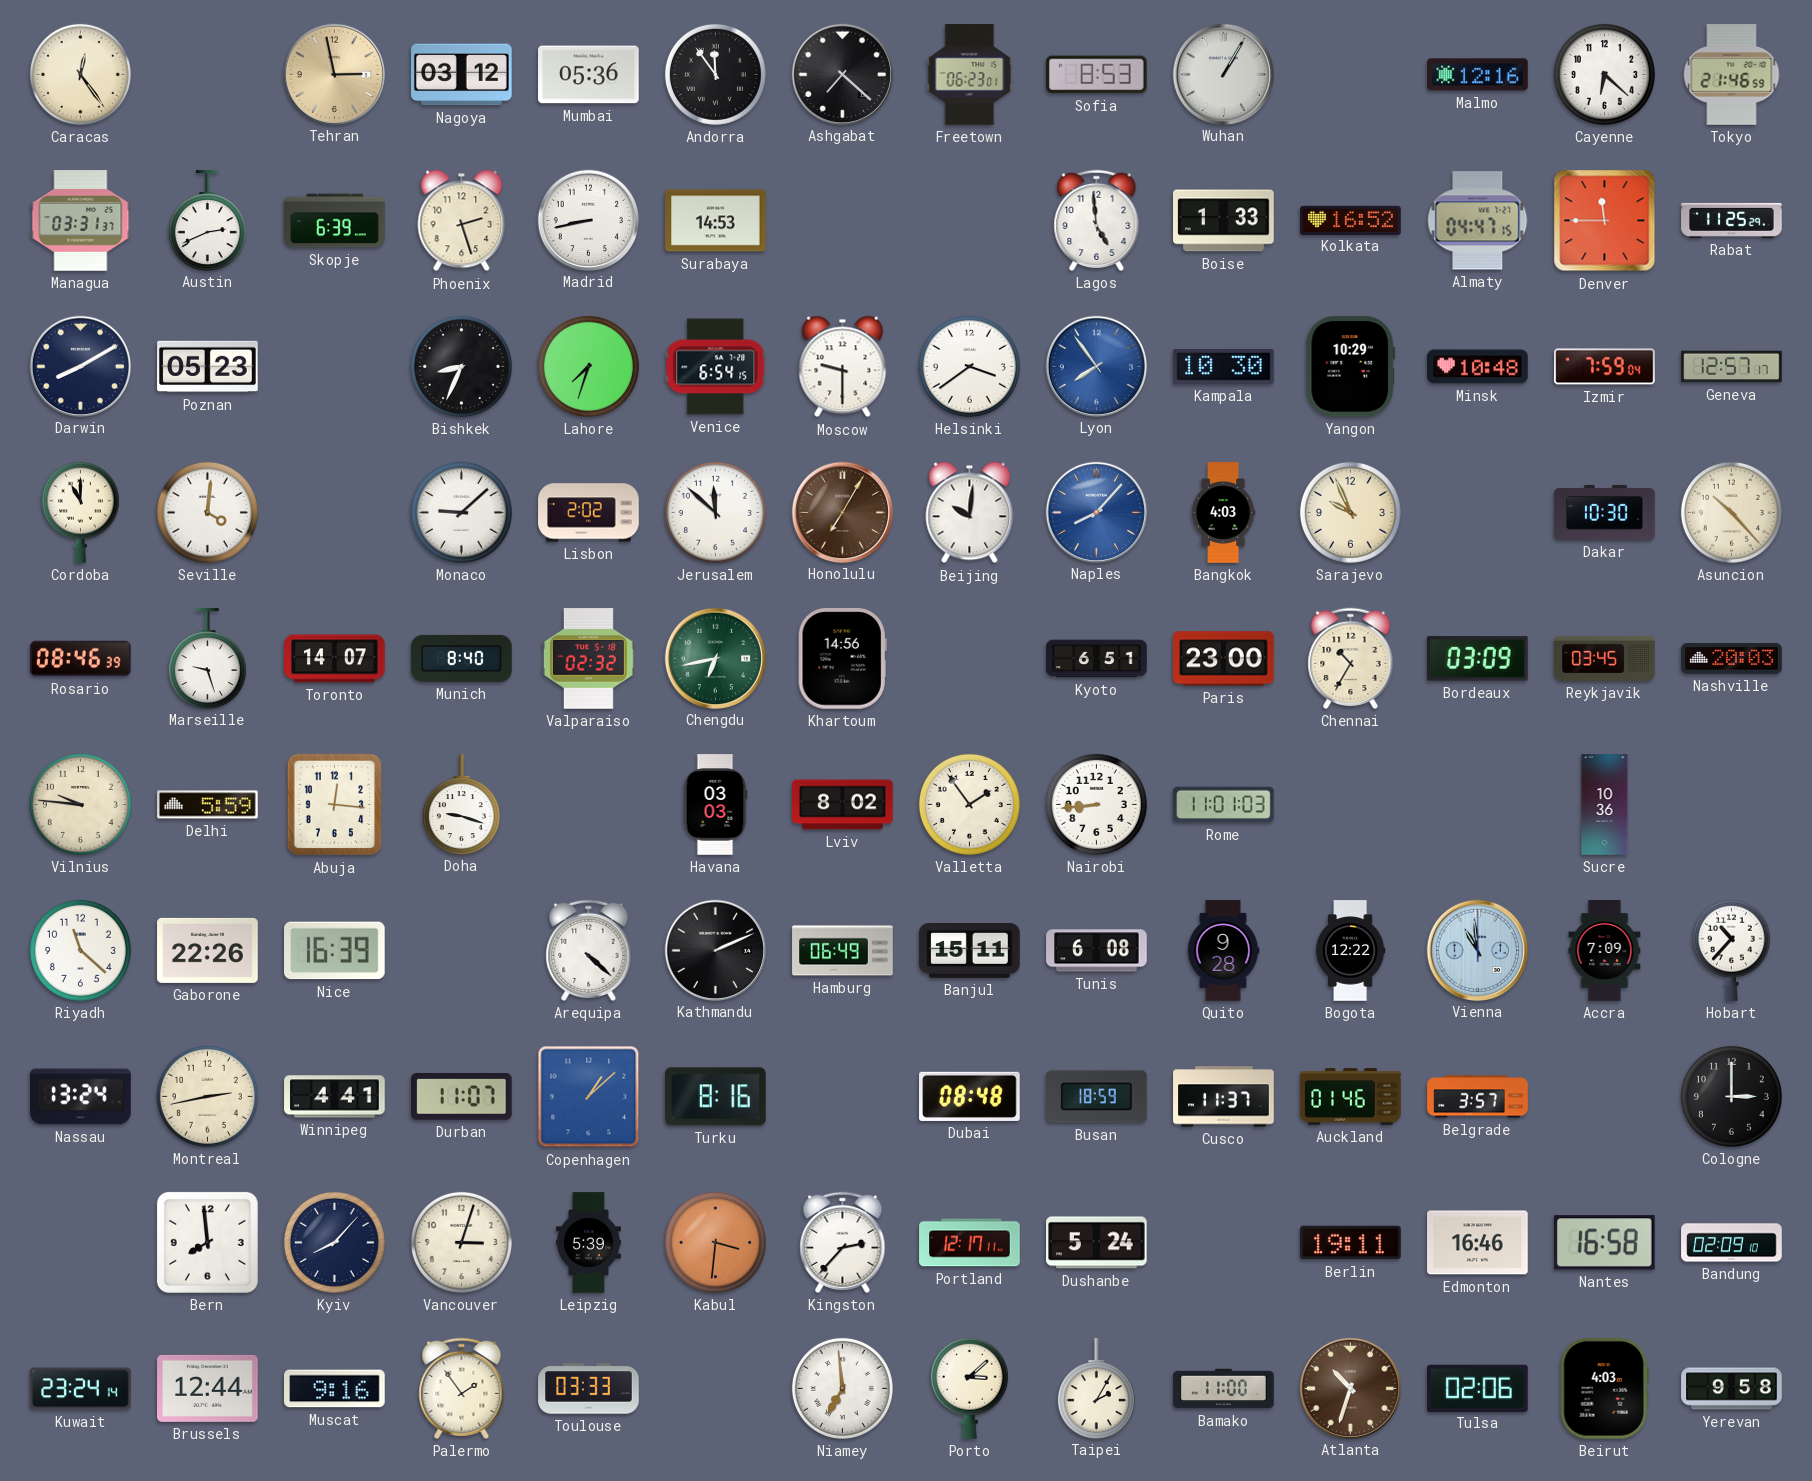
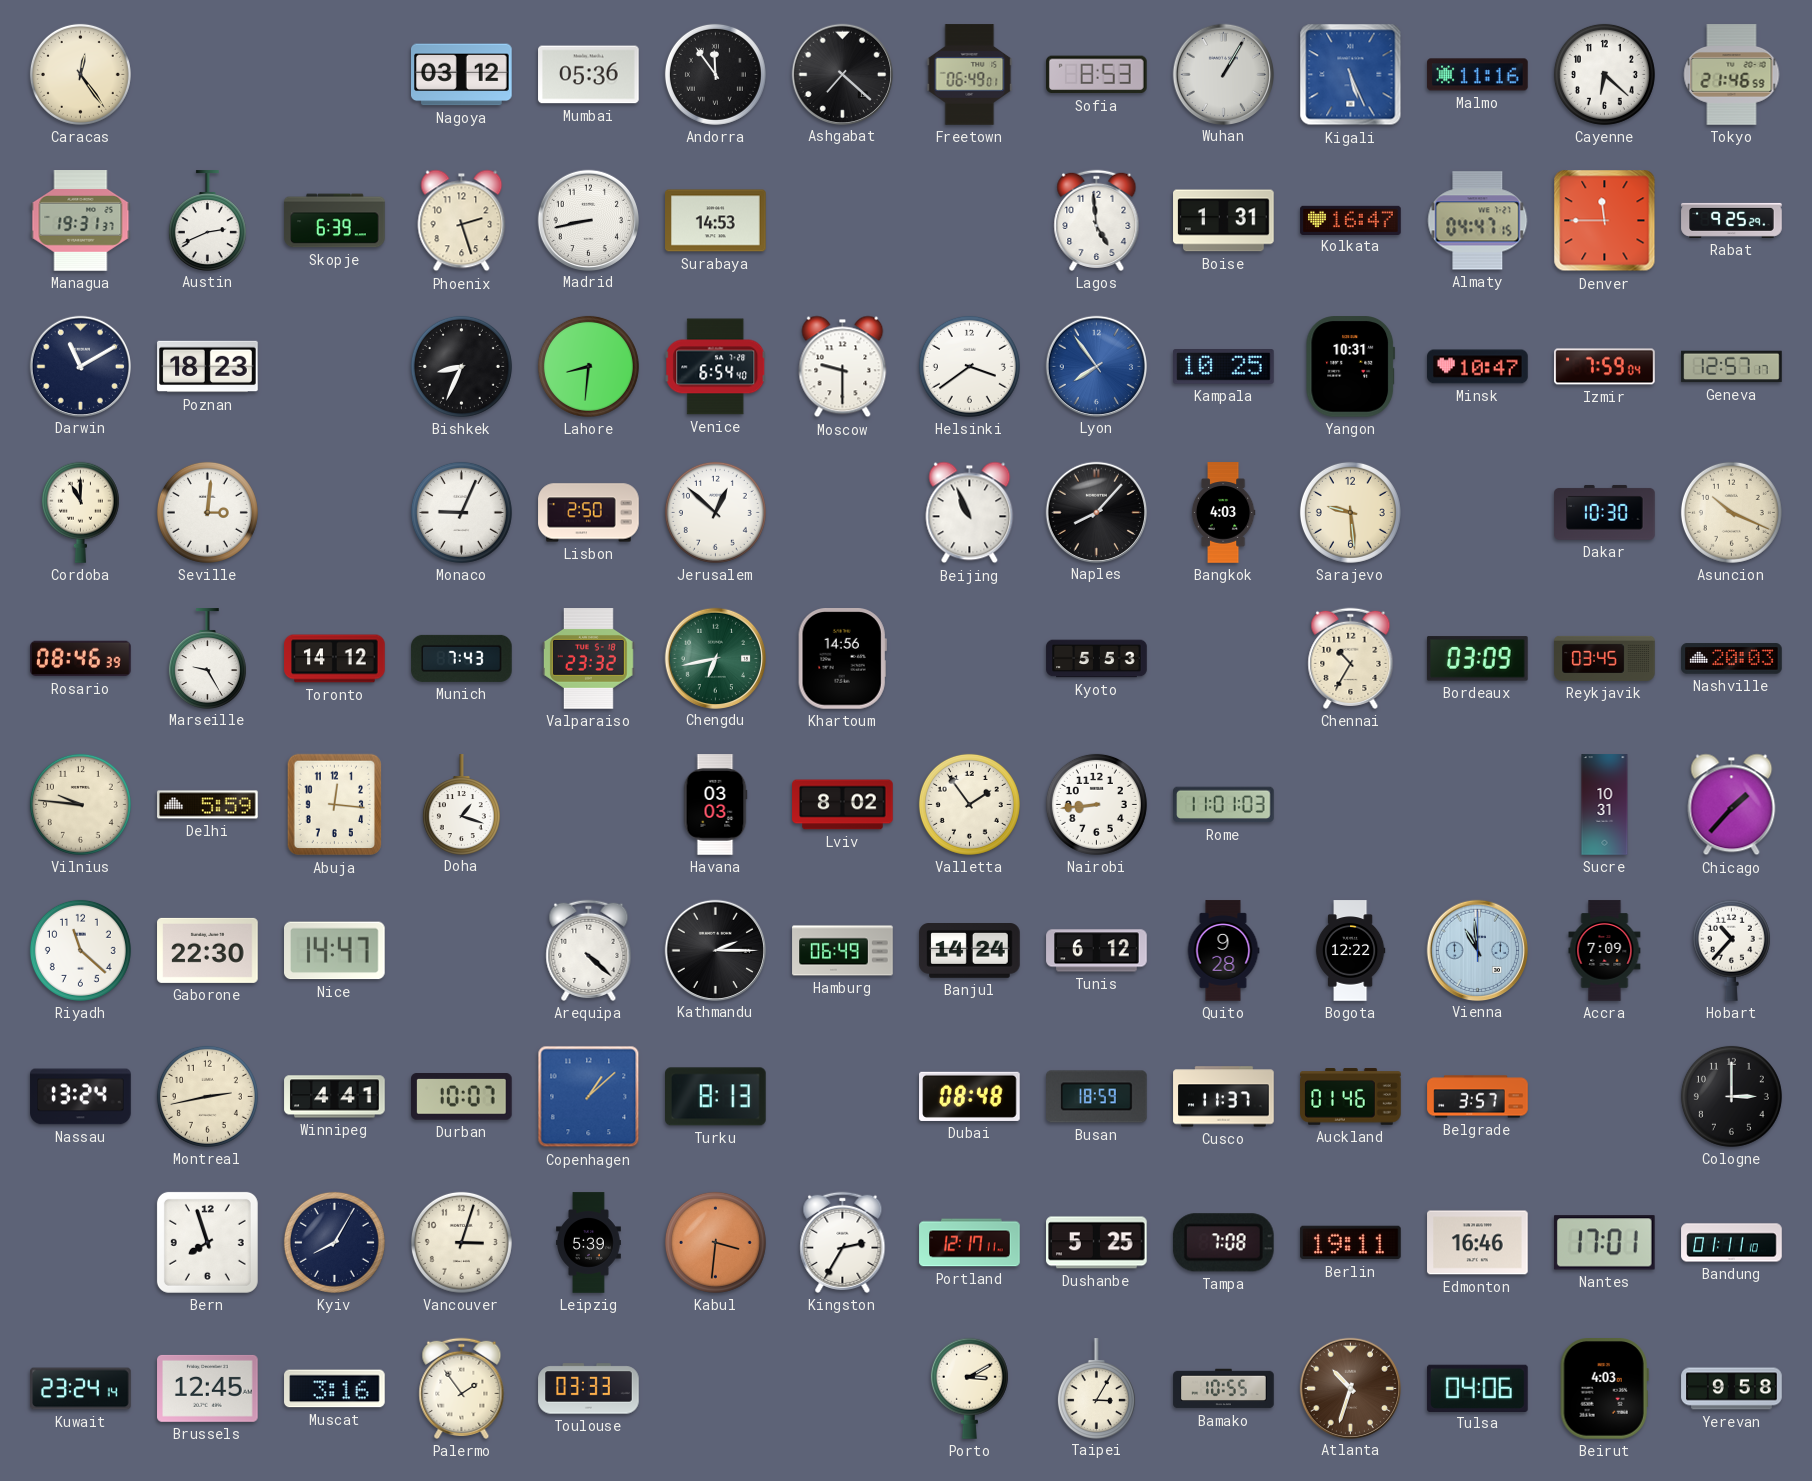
Tehran: 2:58 -> none (334, 74)
Freetown: 06:23 -> 06:49 (970, 75)
Kigali: none -> 5:26 (1351, 75)
Malmo: 12:16 -> 11:16 (1478, 75)
Managua: 03:31 -> 19:31 (81, 221)
Boise: 1:33 -> 1:31 (1224, 221)
Kolkata: 16:52 -> 16:47 (1351, 220)
Rabat: 11:25 -> 9:25 (1732, 220)
Darwin: 8:10 -> 11:10 (80, 366)
Poznan: 05:23 -> 18:23 (208, 367)
Lahore: 7:33 -> 8:31 (588, 366)
Venice: 6:54:15 -> 6:54:40 (716, 367)
Kampala: 10:30 -> 10:25 (1224, 367)
Yangon: 10:29 -> 10:31 (1351, 367)
Minsk: 10:48 -> 10:47 (1478, 367)
Seville: 4:01 -> 3:01 (207, 512)
Monaco: 9:08 -> 9:04 (461, 512)
Lisbon: 2:02 -> 2:50 (589, 513)
Jerusalem: 11:52 -> 12:52 (715, 512)
Honolulu: 7:05 -> none (842, 512)
Beijing: 10:01 -> 10:56 (970, 513)
Naples dial: blue -> black (1096, 512)
Sarajevo: 9:56 -> 9:29 (1350, 512)
Asuncion: 10:23 -> 10:19 (1731, 512)
Marseille: 9:27 -> 9:25 (207, 658)
Toronto: 14:07 -> 14:12 (335, 659)
Munich: 8:40 -> 7:43 (462, 658)
Valparaiso: 02:32 -> 23:32 (588, 659)
Kyoto: 6:51 -> 5:53 (1097, 659)
Paris: 23:00 -> none (1224, 659)
Doha: 9:18 -> 1:18 (461, 804)
Sucre: 10:36 -> 10:31 (1605, 805)
Chicago: none -> 1:37 (1732, 805)
Gaborone: 22:26 -> 22:30 (208, 950)
Nice: 16:39 -> 14:47 (335, 951)
Kathmandu: 2:11 -> 2:15 (715, 950)
Banjul: 15:11 -> 14:24 (970, 951)
Tunis: 6:08 -> 6:12 (1097, 951)
Durban: 11:07 -> 10:07 (462, 1097)
Turku: 8:16 -> 8:13 (716, 1097)
Bern: 7:59 -> 7:57 (207, 1242)
Kyiv: 8:07 -> 8:05 (334, 1242)
Kingston: 2:37 -> 2:35 (843, 1242)
Dushanbe: 5:24 -> 5:25 (1097, 1243)
Tampa: none -> 7:08 (1223, 1243)
Nantes: 16:58 -> 17:01 (1604, 1243)
Bandung: 02:09 -> 01:11 (1732, 1243)
Brussels: 12:44 -> 12:45 (208, 1388)
Muscat: 9:16 -> 3:16 (335, 1389)
Niamey: 6:59 -> none (842, 1388)
Porto: 3:08 -> 3:10 (969, 1388)
Taipei: 2:05 -> 3:05 (1096, 1388)
Bamako: 11:00 -> 10:55 (1224, 1389)
Tulsa: 02:06 -> 04:06 (1478, 1388)
